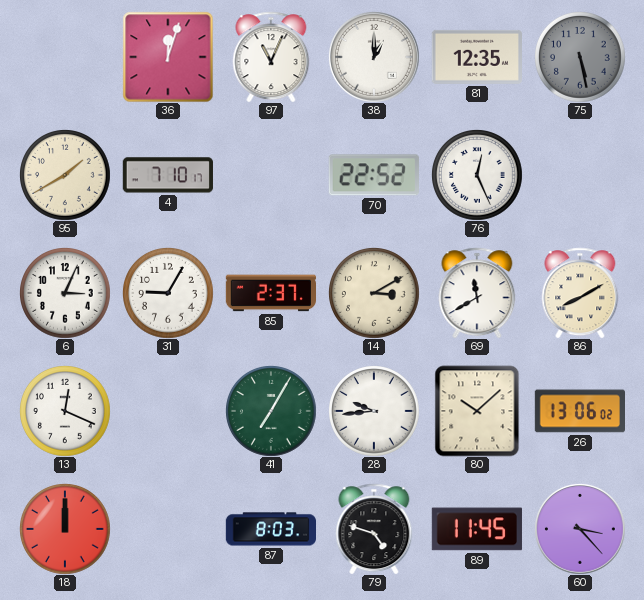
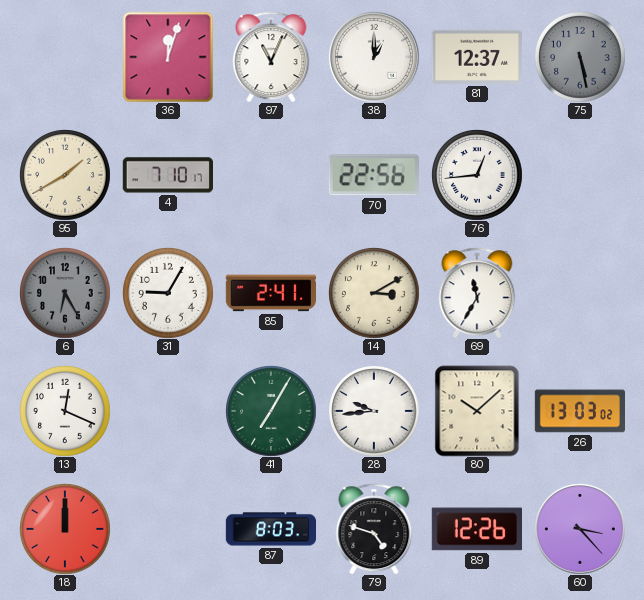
81: 12:35 -> 12:37 (476, 57)
70: 22:52 -> 22:56 (374, 175)
76: 12:26 -> 12:44 (477, 175)
6: 3:04 -> 6:25 (65, 293)
6 dial: white -> grey (65, 293)
85: 2:37 -> 2:41 (270, 293)
69: 11:40 -> 11:35 (477, 293)
86: 8:10 -> none (580, 293)
26: 13:06 -> 13:03 (579, 411)
89: 11:45 -> 12:26 (477, 529)
